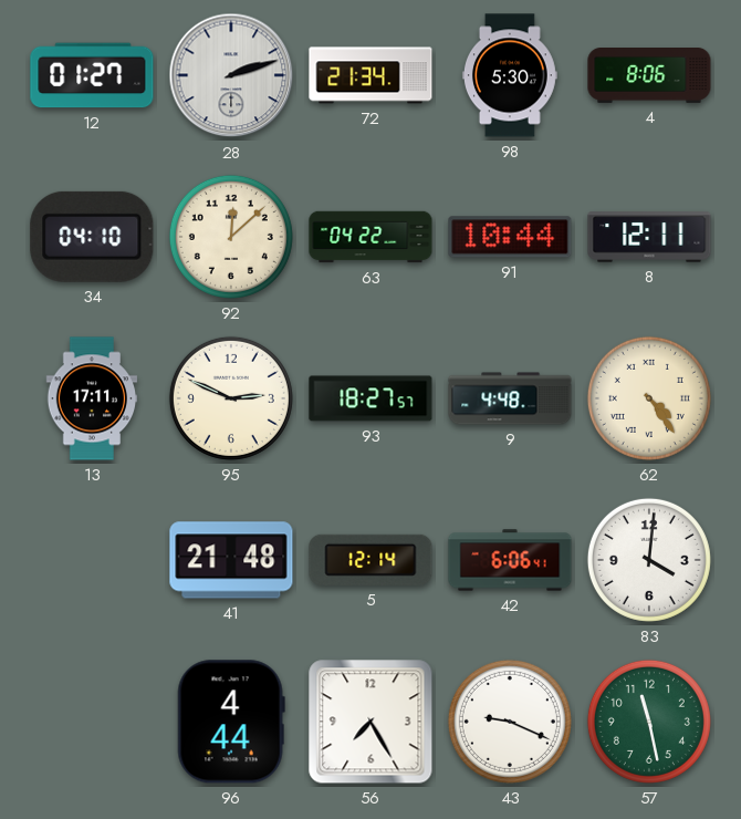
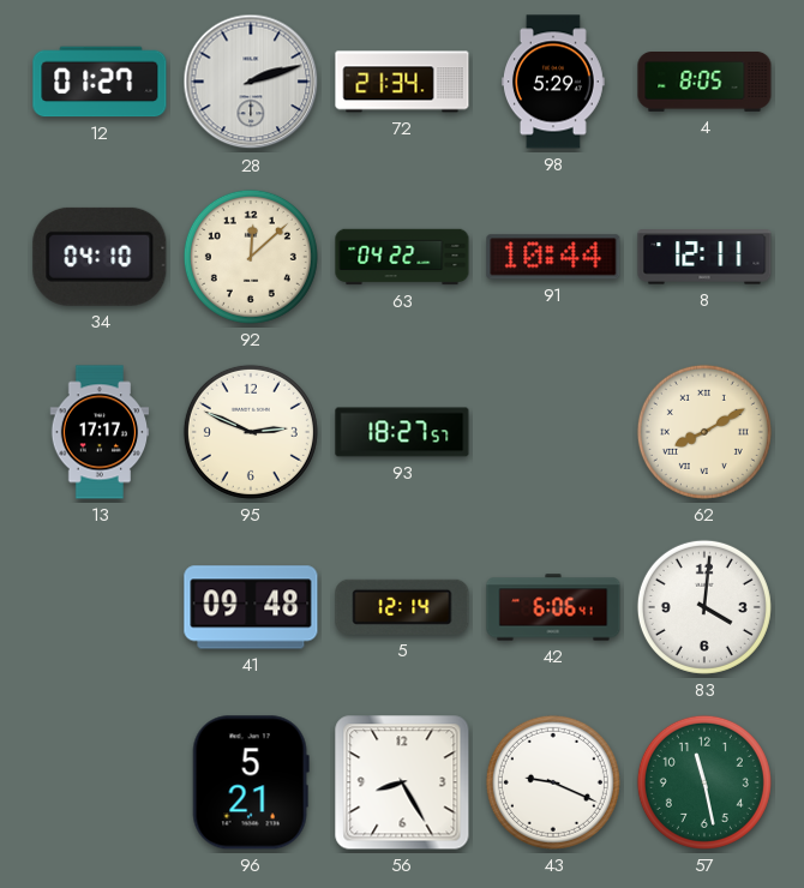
98: 5:30 -> 5:29 (553, 82)
4: 8:06 -> 8:05 (704, 83)
13: 17:11 -> 17:17 (100, 432)
9: 4:48 -> none (510, 398)
62: 4:24 -> 8:10 (704, 432)
41: 21:48 -> 09:48 (251, 607)
96: 4:44 -> 5:21 (251, 782)
56: 7:25 -> 8:25 (402, 782)
